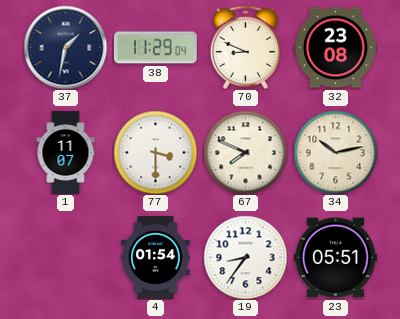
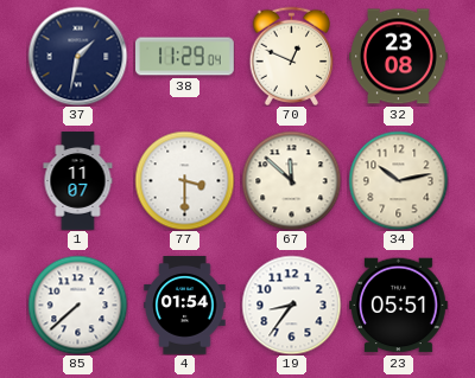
70: 8:49 -> 12:49 (292, 56)
67: 7:49 -> 11:52 (291, 180)
85: none -> 7:38 (77, 305)
